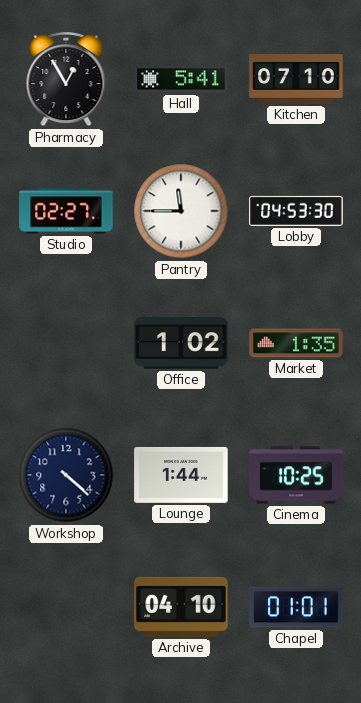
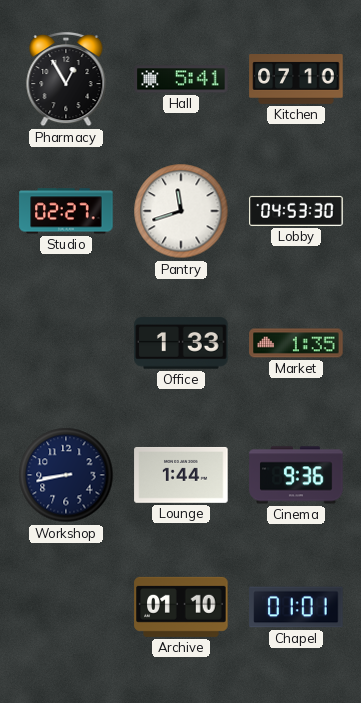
Pantry: 11:45 -> 11:42 (181, 211)
Office: 1:02 -> 1:33 (181, 343)
Workshop: 4:22 -> 8:43 (66, 475)
Cinema: 10:25 -> 9:36 (296, 475)
Archive: 04:10 -> 01:10 (181, 607)
